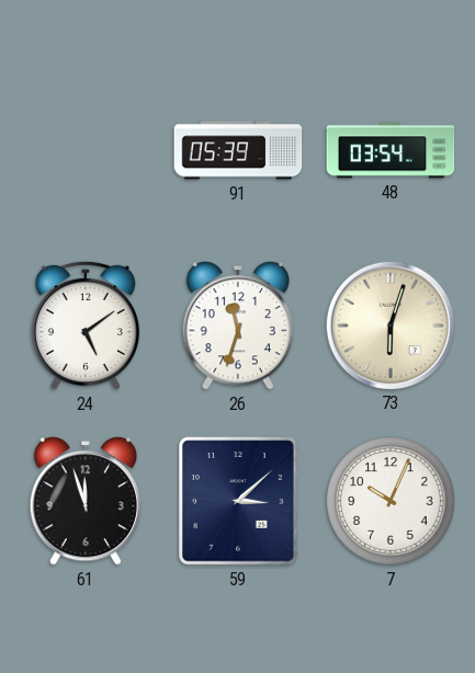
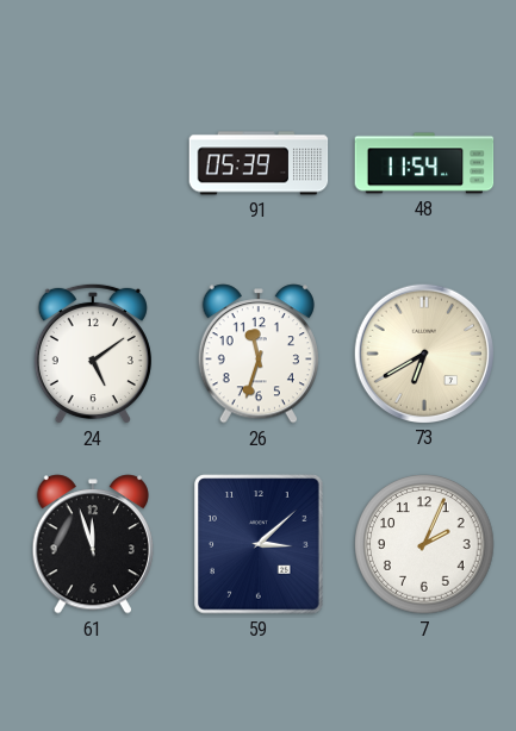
48: 03:54 -> 11:54 (424, 163)
73: 6:03 -> 6:40 (423, 352)
7: 10:04 -> 2:04 (424, 544)
